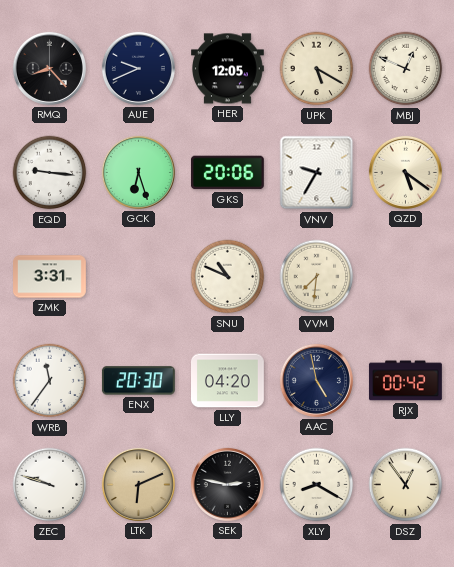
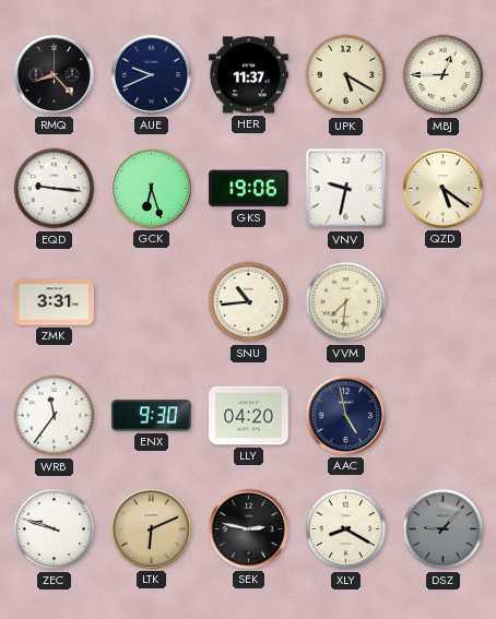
HER: 12:05 -> 11:37 (249, 75)
MBJ: 12:49 -> 12:45 (444, 75)
GKS: 20:06 -> 19:06 (248, 189)
VNV: 9:35 -> 9:32 (346, 189)
SNU: 10:49 -> 10:44 (249, 302)
ENX: 20:30 -> 9:30 (151, 416)
RJX: 00:42 -> none (405, 381)
DSZ: 12:54 -> 9:07 (444, 529)
DSZ dial: cream -> grey (444, 529)
